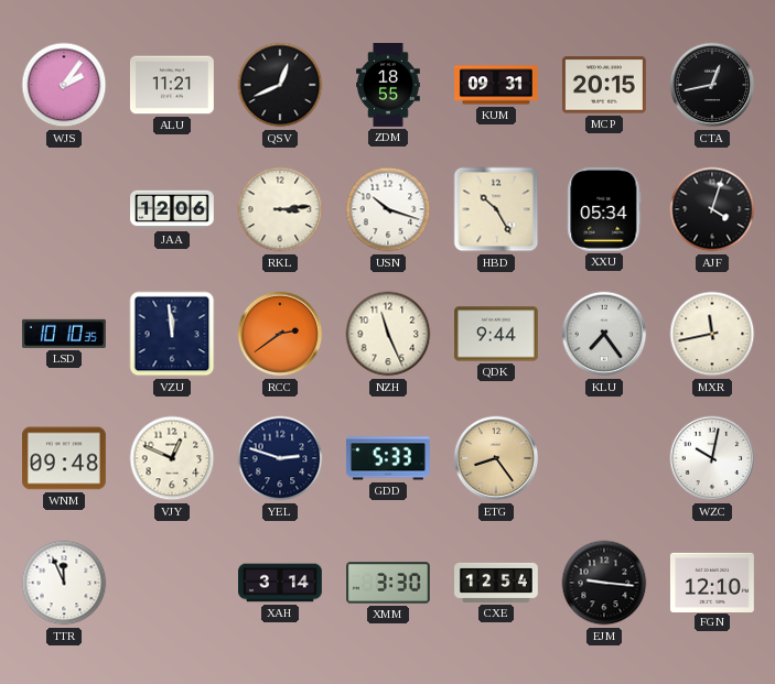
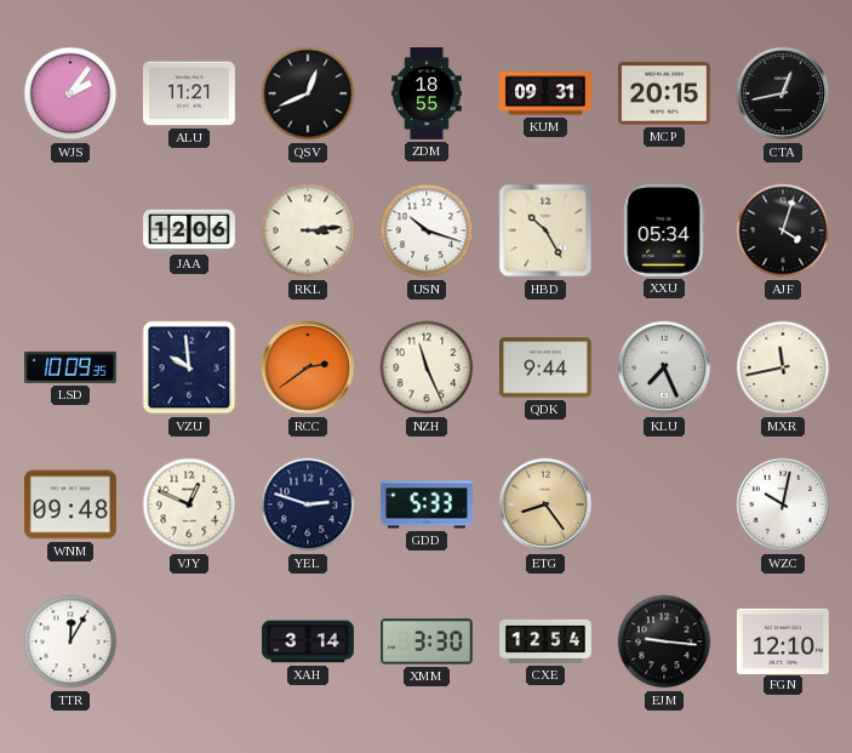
LSD: 10:10 -> 10:09 (70, 367)
VZU: 11:59 -> 9:59 (189, 367)
KLU: 7:24 -> 7:26 (664, 367)
TTR: 11:56 -> 12:05 (70, 641)
